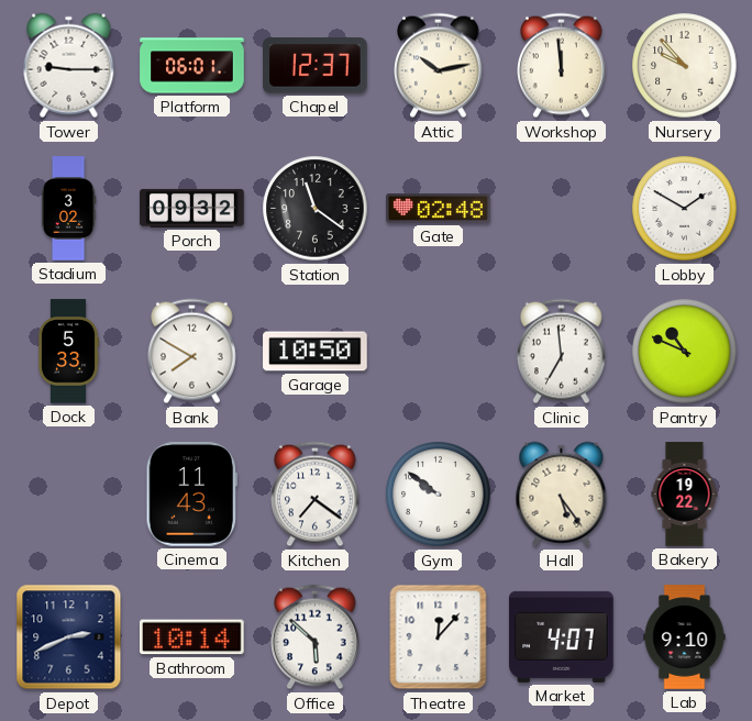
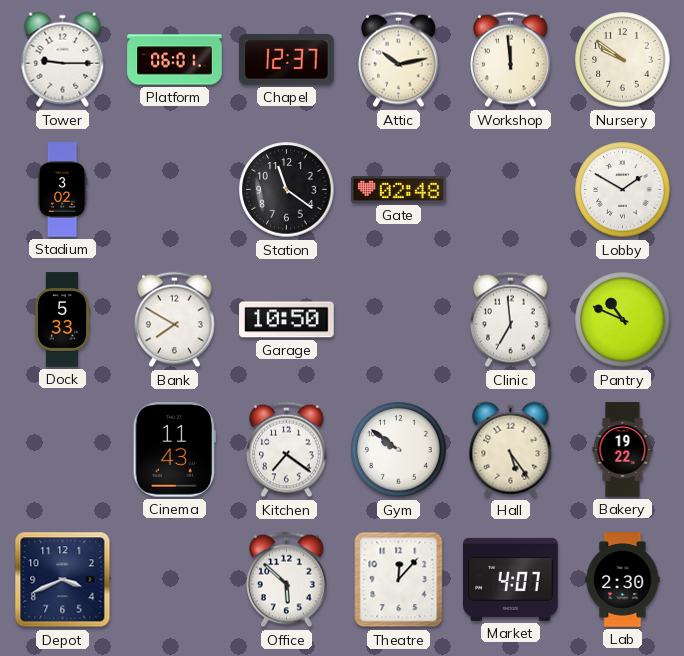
Nursery: 9:53 -> 9:51 (623, 60)
Porch: 09:32 -> none (192, 208)
Depot: 2:41 -> 3:41 (63, 580)
Bathroom: 10:14 -> none (192, 637)
Lab: 9:10 -> 2:30 (623, 580)
